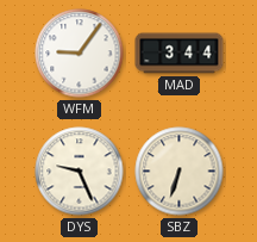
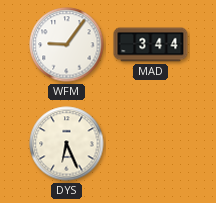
DYS: 9:26 -> 6:26 (67, 144)
SBZ: 6:33 -> none (180, 172)
